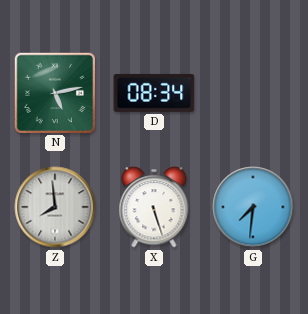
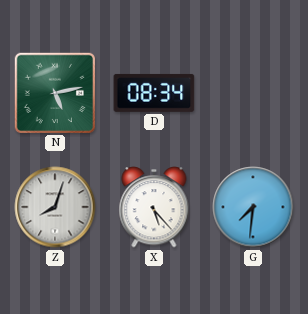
Z: 7:59 -> 8:03 (55, 207)
X: 5:27 -> 5:23 (154, 207)
